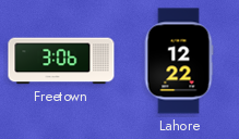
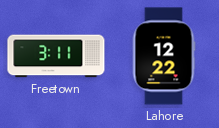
Freetown: 3:06 -> 3:11 (56, 56)
